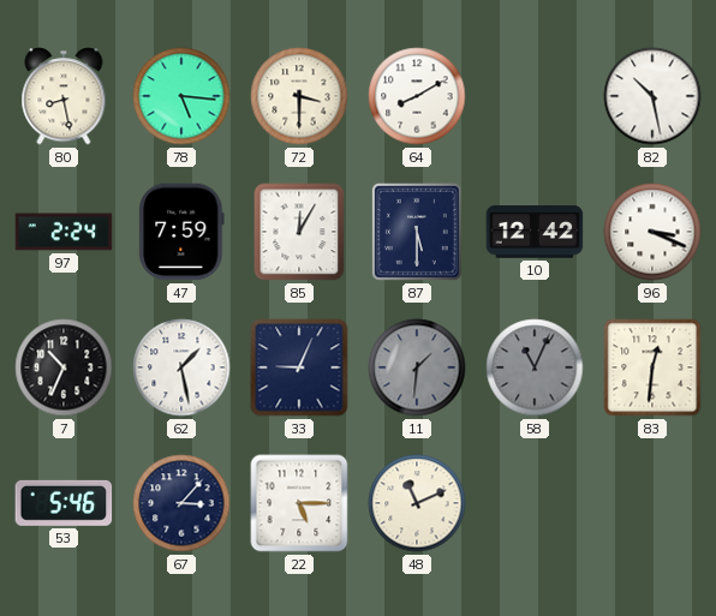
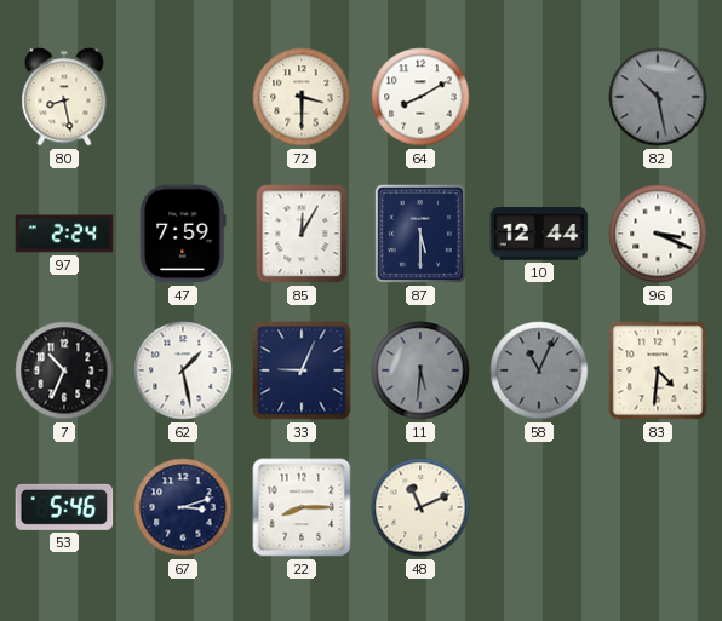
78: 5:16 -> none (181, 96)
82 dial: white -> grey (658, 97)
10: 12:42 -> 12:44 (539, 234)
11: 1:31 -> 5:31 (420, 370)
83: 12:31 -> 4:31 (658, 370)
67: 3:07 -> 3:12 (183, 507)
22: 5:15 -> 8:15 (302, 507)
